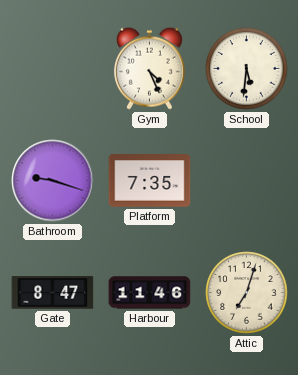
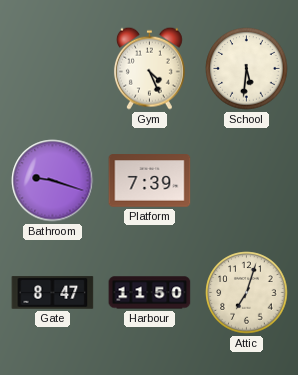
Platform: 7:35 -> 7:39 (150, 181)
Harbour: 11:46 -> 11:50 (150, 293)
